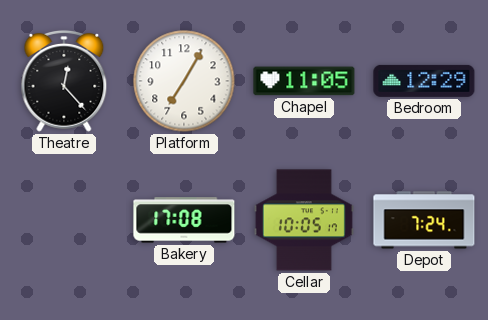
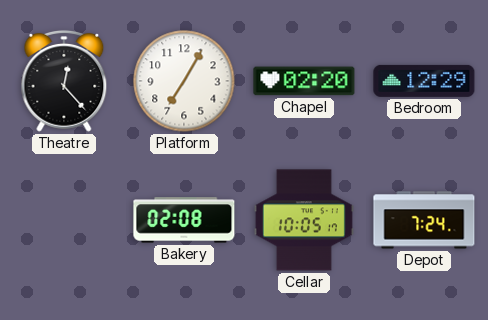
Chapel: 11:05 -> 02:20 (304, 81)
Bakery: 17:08 -> 02:08 (184, 220)
